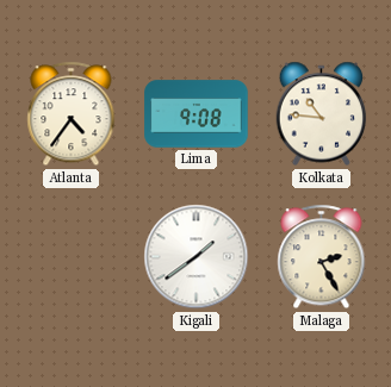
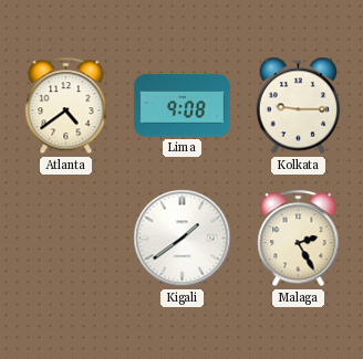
Atlanta: 4:36 -> 4:39 (66, 106)
Kolkata: 10:46 -> 9:15 (299, 106)
